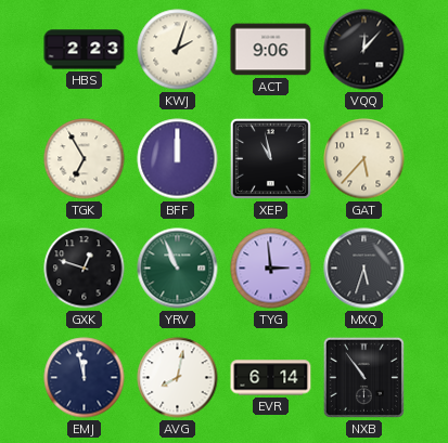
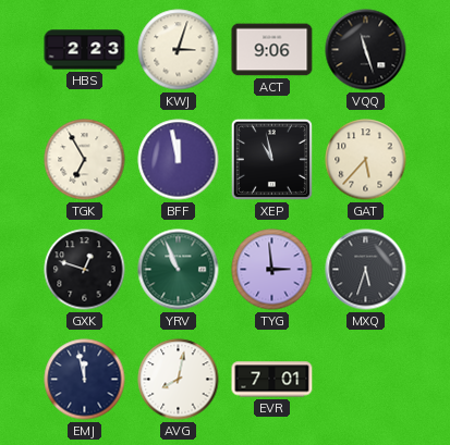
KWJ: 2:03 -> 3:03 (179, 50)
VQQ: 12:07 -> 11:27 (366, 50)
BFF: 12:00 -> 11:58 (179, 160)
EVR: 6:14 -> 7:01 (272, 380)
NXB: 10:54 -> none (363, 377)
